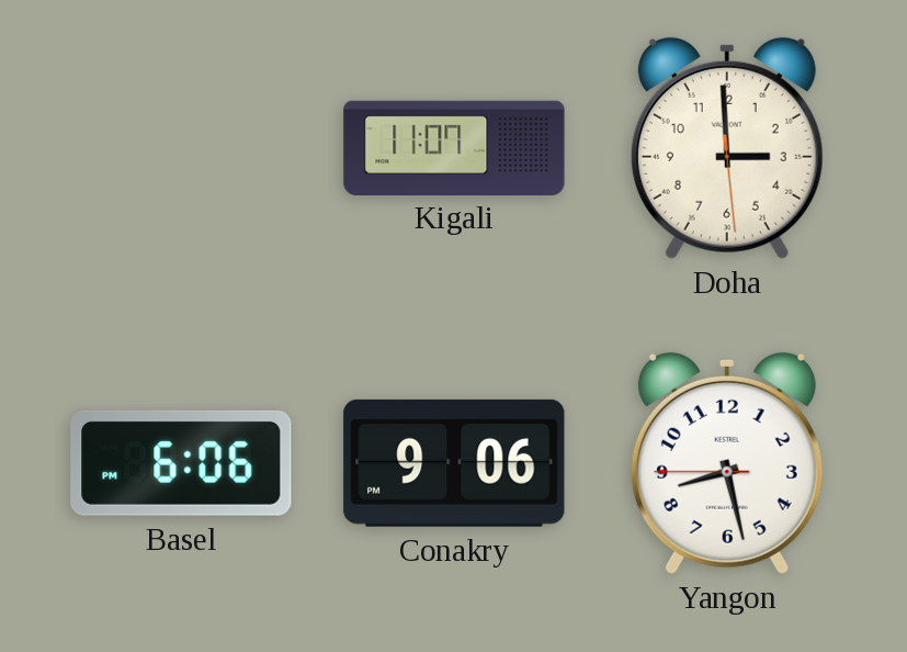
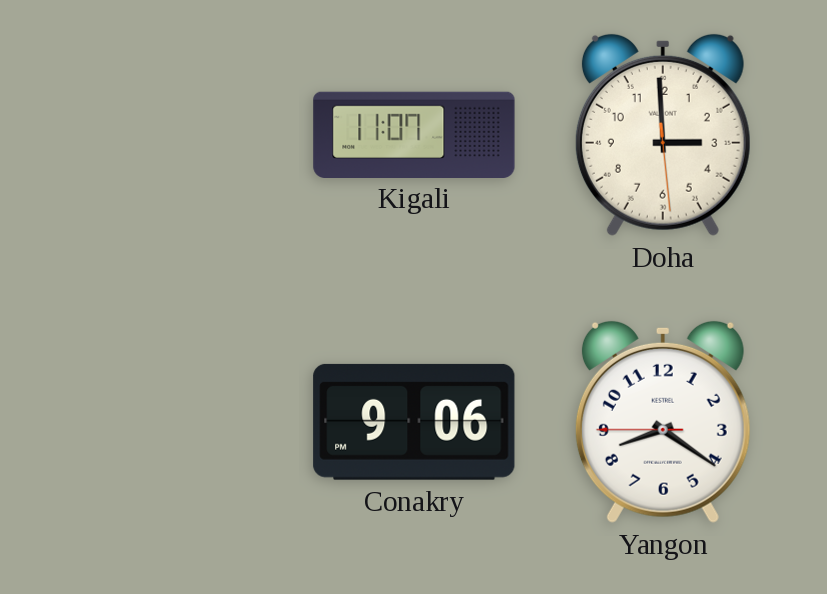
Basel: 6:06 -> none (181, 463)
Yangon: 8:27 -> 8:20 (663, 422)
